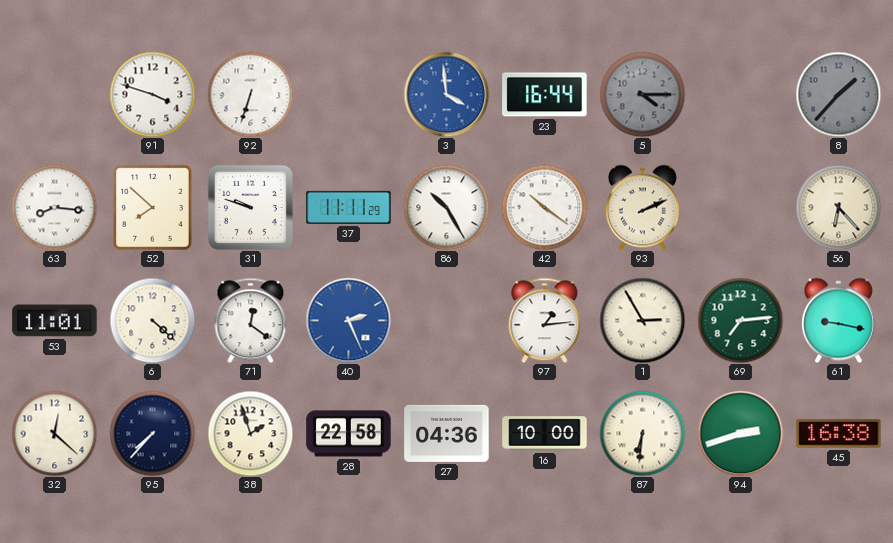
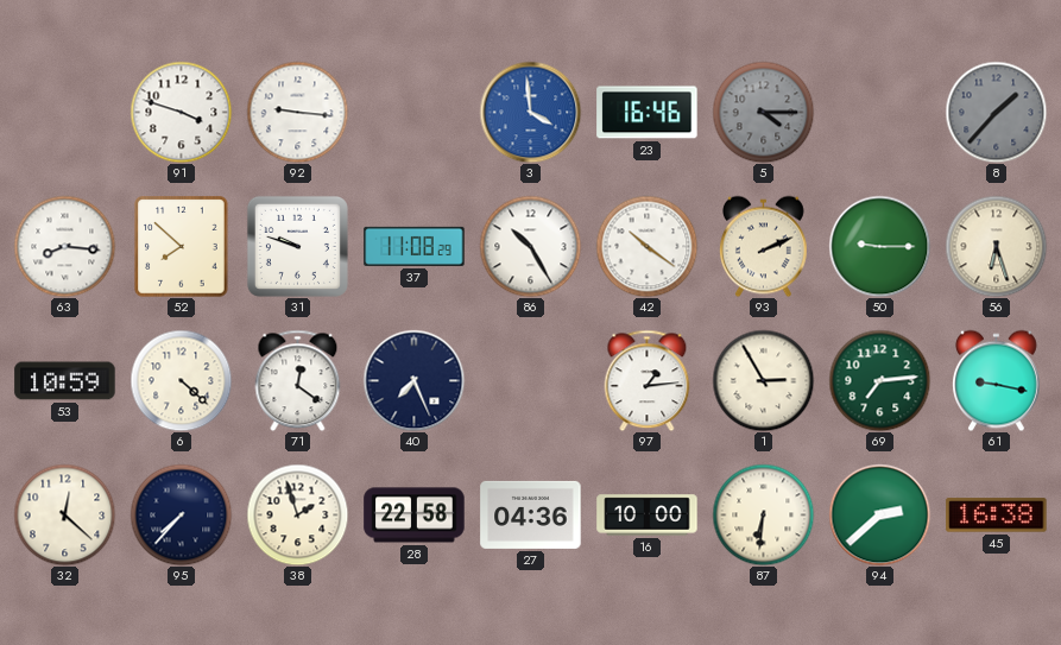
92: 6:33 -> 9:16 (297, 112)
23: 16:44 -> 16:46 (648, 113)
37: 11:11 -> 11:08 (415, 246)
50: none -> 9:15 (879, 246)
56: 6:23 -> 6:27 (996, 246)
53: 11:01 -> 10:59 (65, 381)
40: 2:26 -> 7:26 (413, 380)
40 dial: blue -> navy (413, 380)
94: 2:42 -> 2:38 (879, 514)
